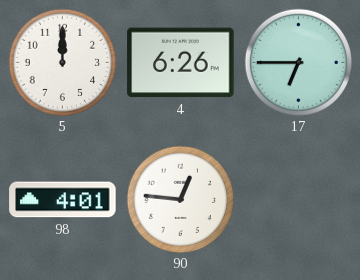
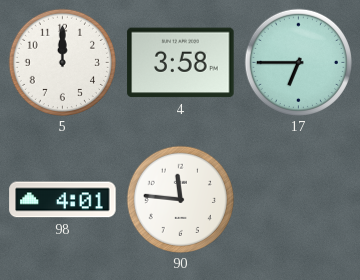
4: 6:26 -> 3:58 (181, 63)
90: 12:46 -> 11:46 (180, 199)
